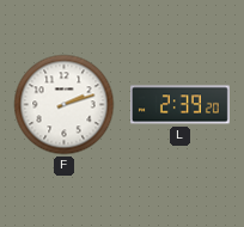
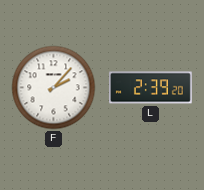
F: 2:12 -> 2:07 (54, 88)
